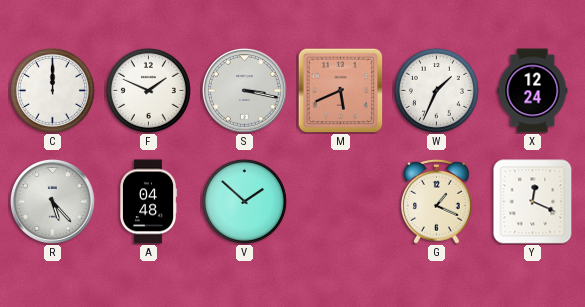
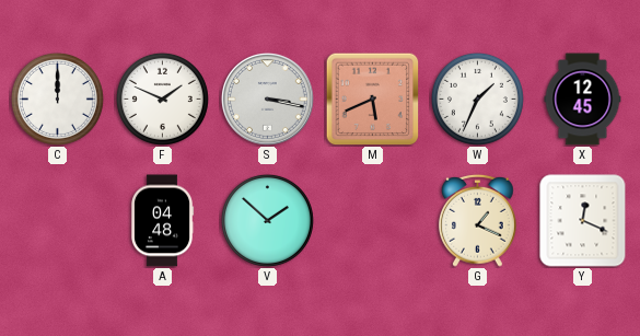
X: 12:24 -> 12:45 (583, 100)
R: 5:23 -> none (53, 202)
